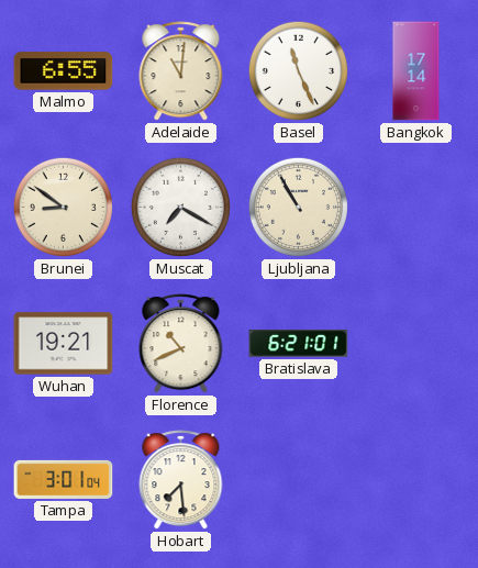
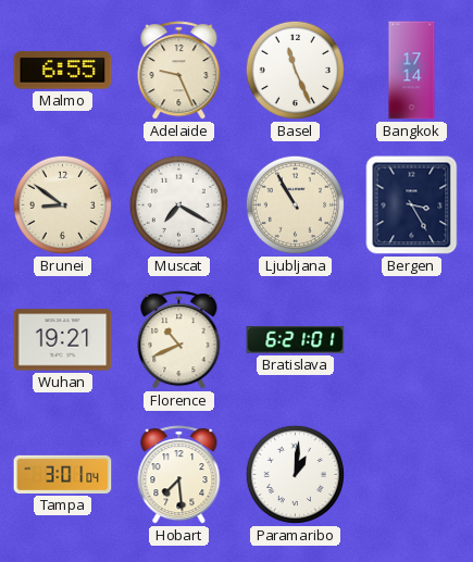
Adelaide: 11:01 -> 9:26 (179, 71)
Bergen: none -> 3:25 (412, 205)
Paramaribo: none -> 1:01 (295, 474)
